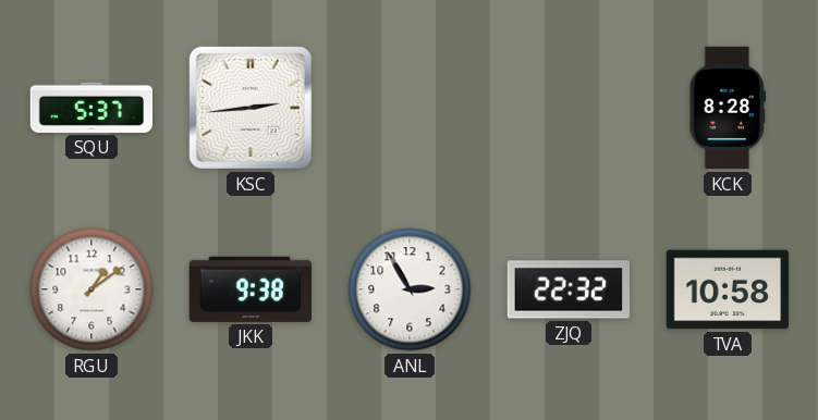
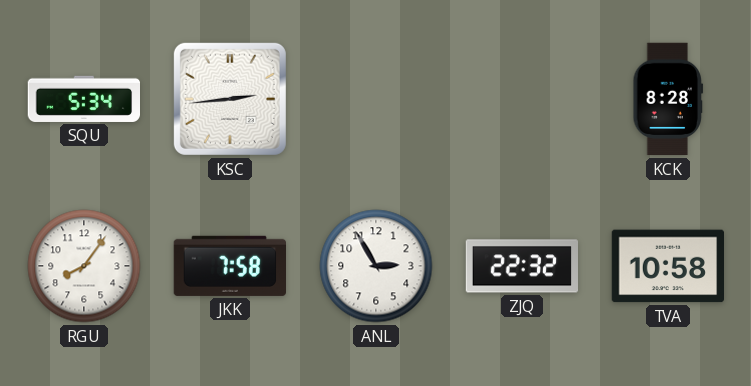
SQU: 5:37 -> 5:34 (83, 99)
RGU: 1:09 -> 8:06 (84, 266)
JKK: 9:38 -> 7:58 (229, 266)
